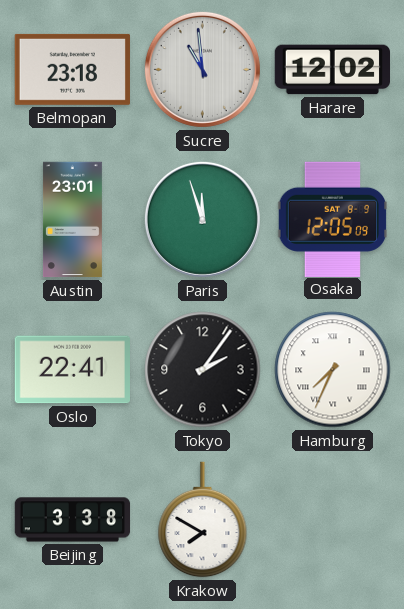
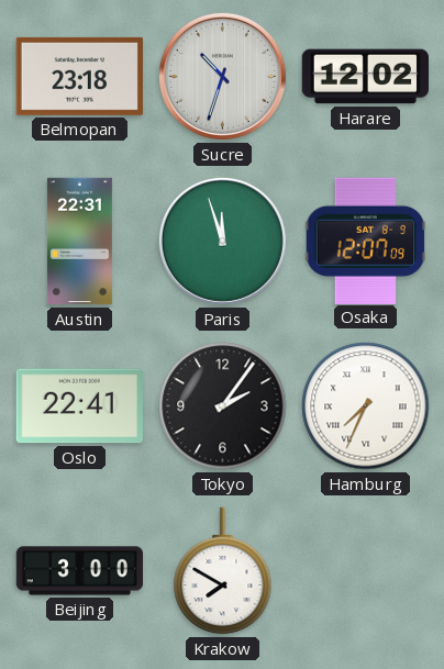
Sucre: 10:59 -> 10:33 (222, 76)
Austin: 23:01 -> 22:31 (79, 242)
Osaka: 12:05 -> 12:07 (366, 241)
Beijing: 3:38 -> 3:00 (80, 571)
